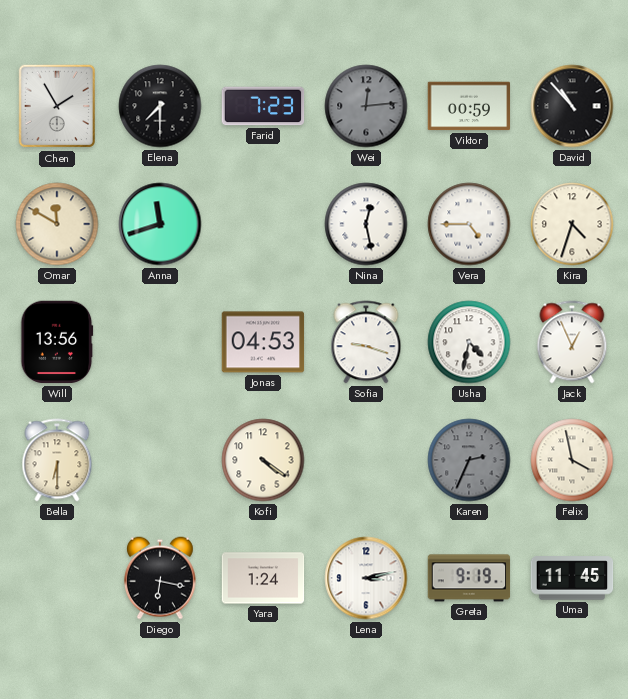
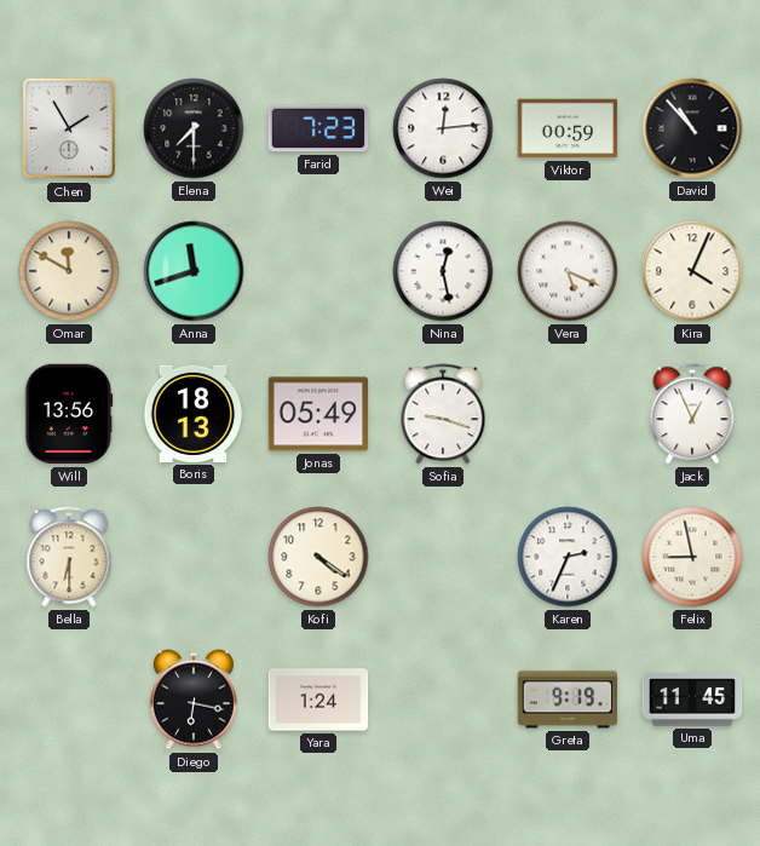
Wei dial: grey -> white (443, 128)
Vera: 4:45 -> 5:19 (568, 271)
Kira: 4:33 -> 4:04 (692, 271)
Boris: none -> 18:13 (194, 414)
Jonas: 04:53 -> 05:49 (318, 414)
Usha: 4:32 -> none (469, 342)
Karen dial: grey -> white (568, 557)
Felix: 3:58 -> 8:58 (692, 557)
Lena: 3:13 -> none (366, 578)
